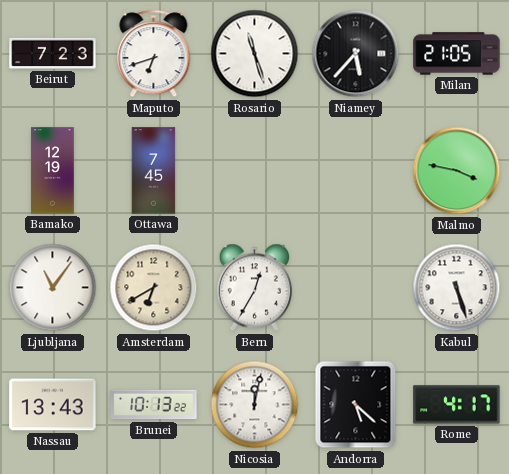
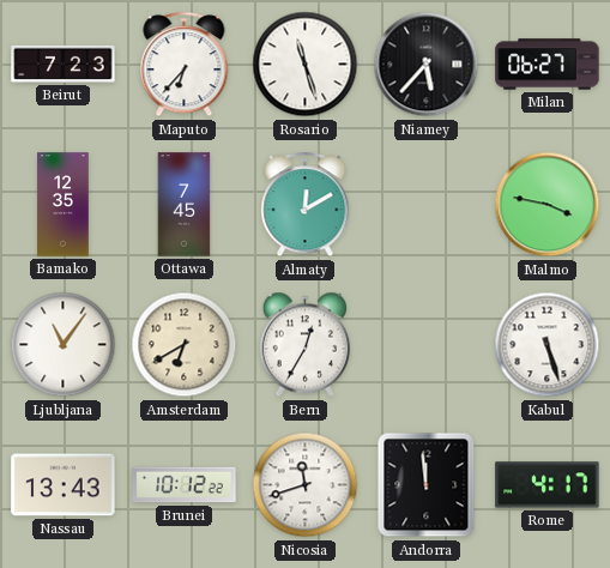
Maputo: 6:42 -> 6:37 (185, 65)
Milan: 21:05 -> 06:27 (548, 65)
Bamako: 12:19 -> 12:35 (64, 205)
Almaty: none -> 12:10 (306, 205)
Brunei: 10:13 -> 10:12 (185, 485)
Nicosia: 12:02 -> 11:42 (306, 485)
Andorra: 5:22 -> 11:59 (427, 485)
